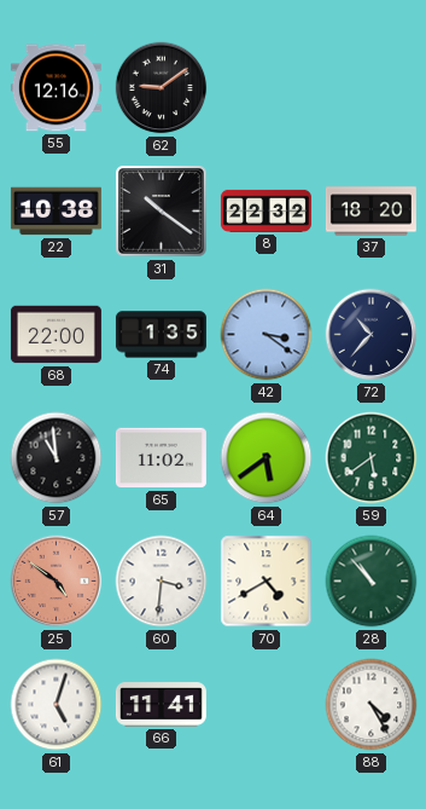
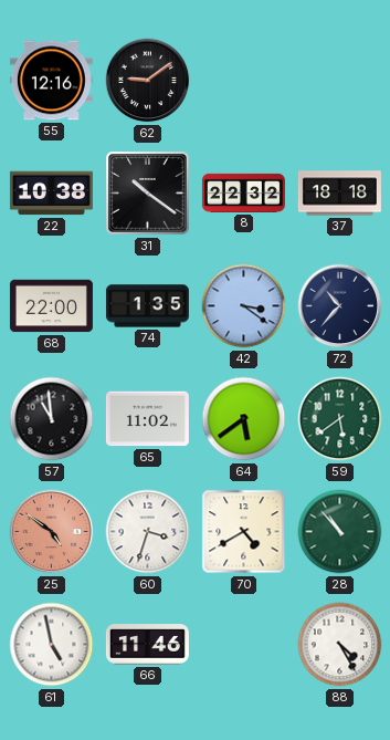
37: 18:20 -> 18:18 (339, 194)
60: 3:31 -> 3:33 (148, 532)
61: 5:03 -> 4:58 (52, 645)
66: 11:41 -> 11:46 (147, 645)
